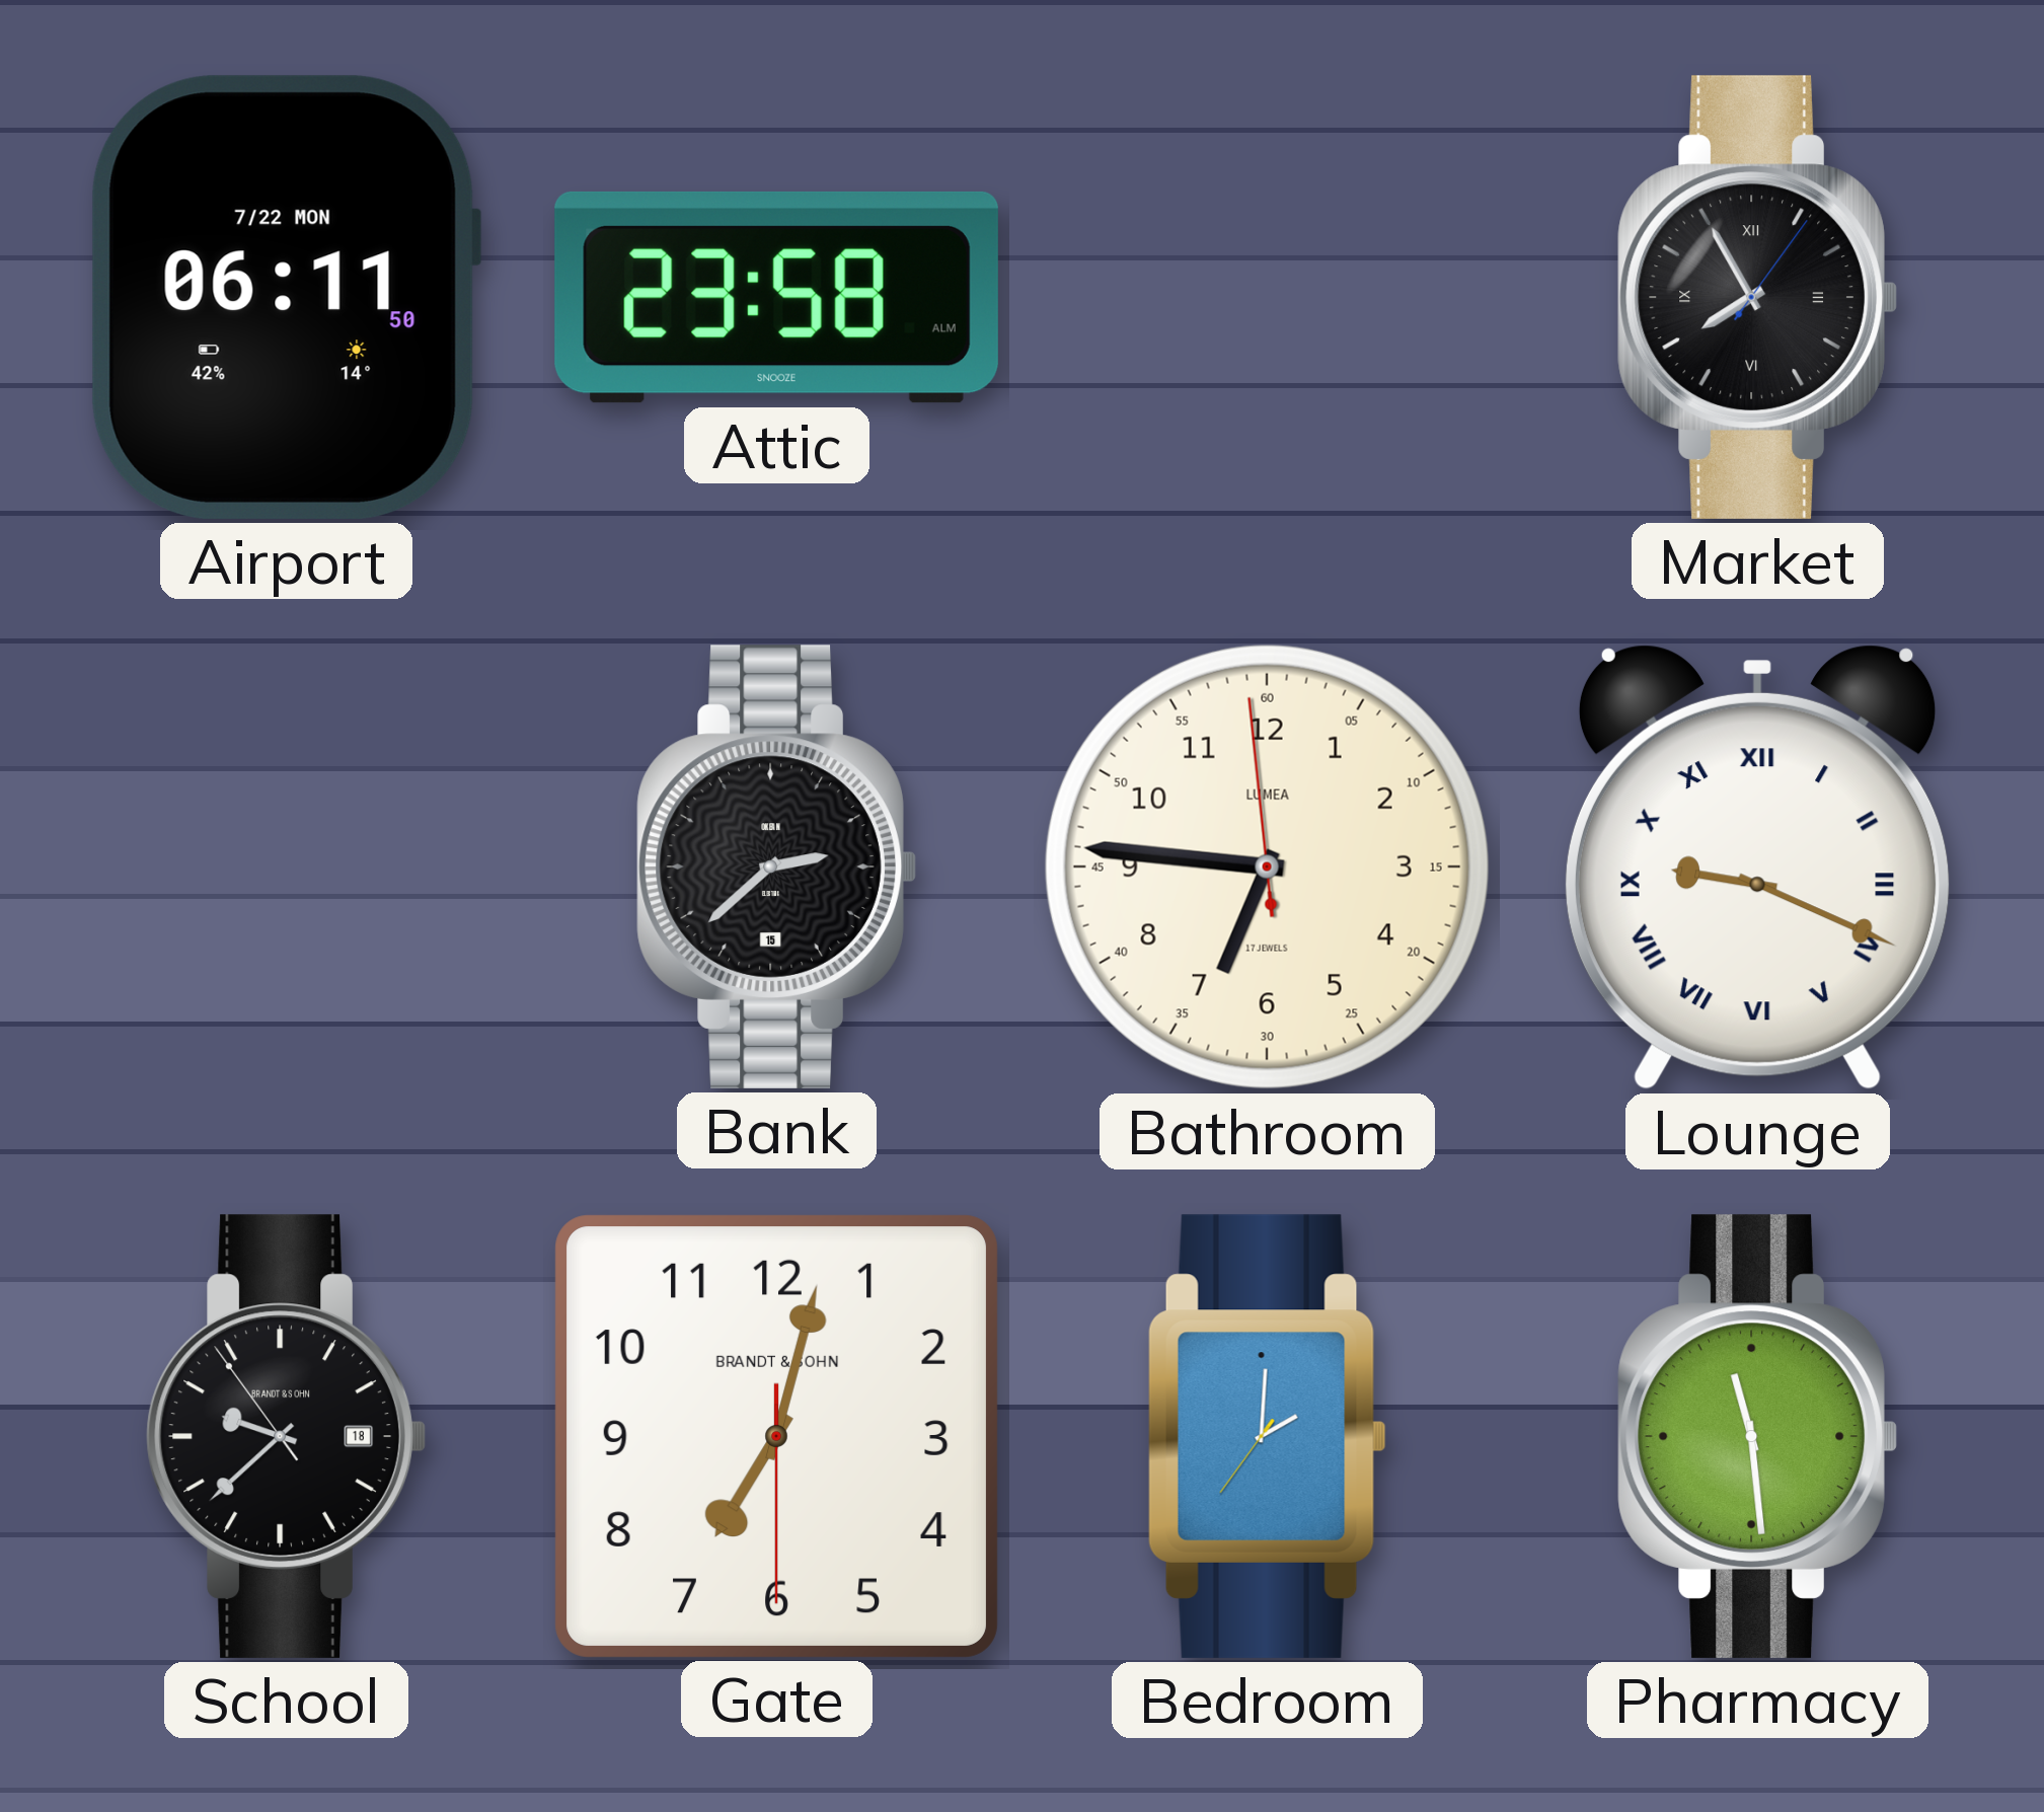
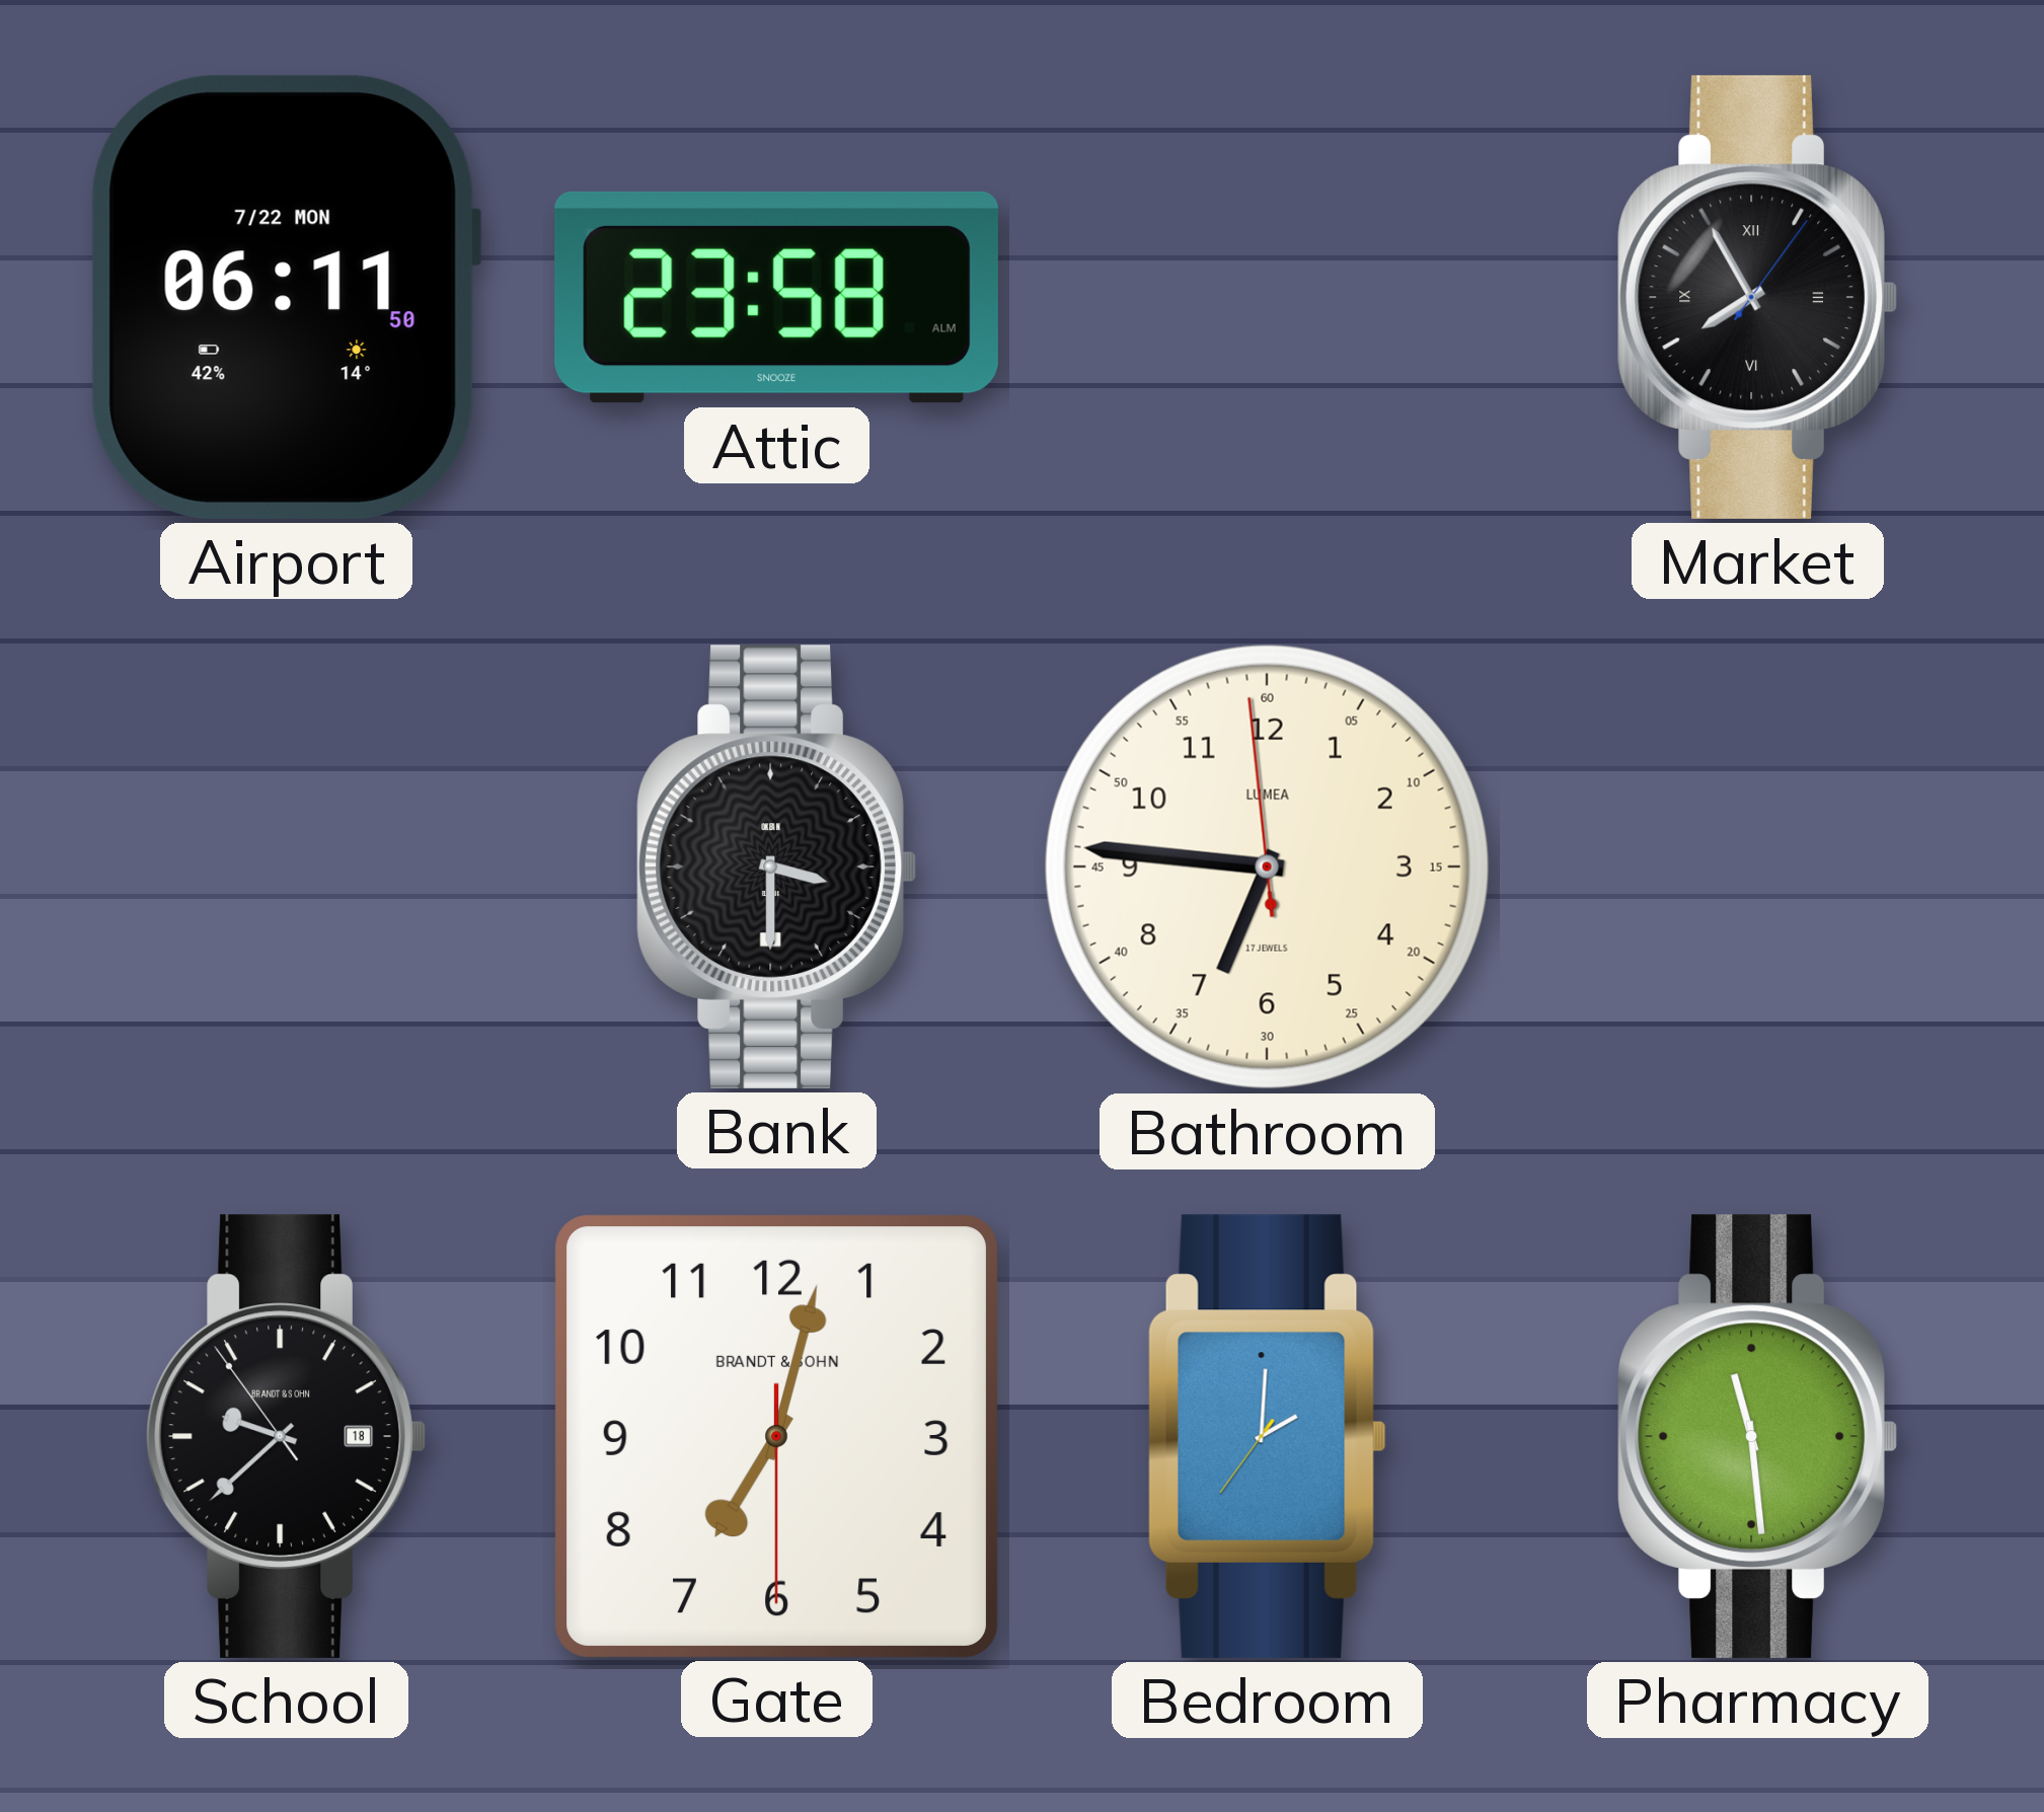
Bank: 2:38 -> 3:30 (776, 866)
Lounge: 9:19 -> none (1757, 866)
